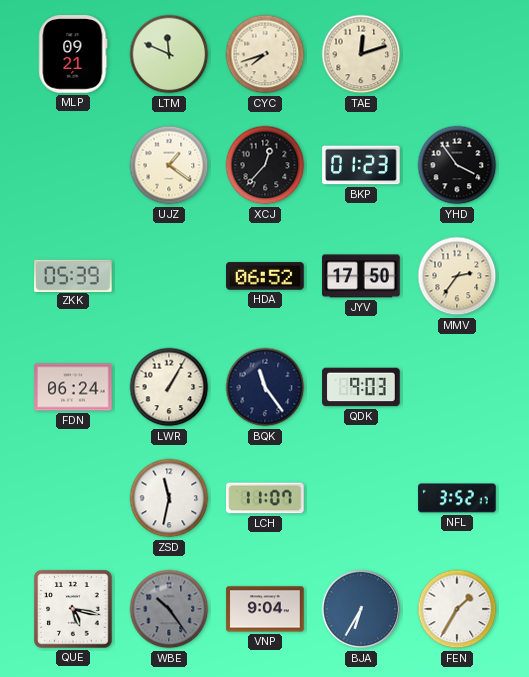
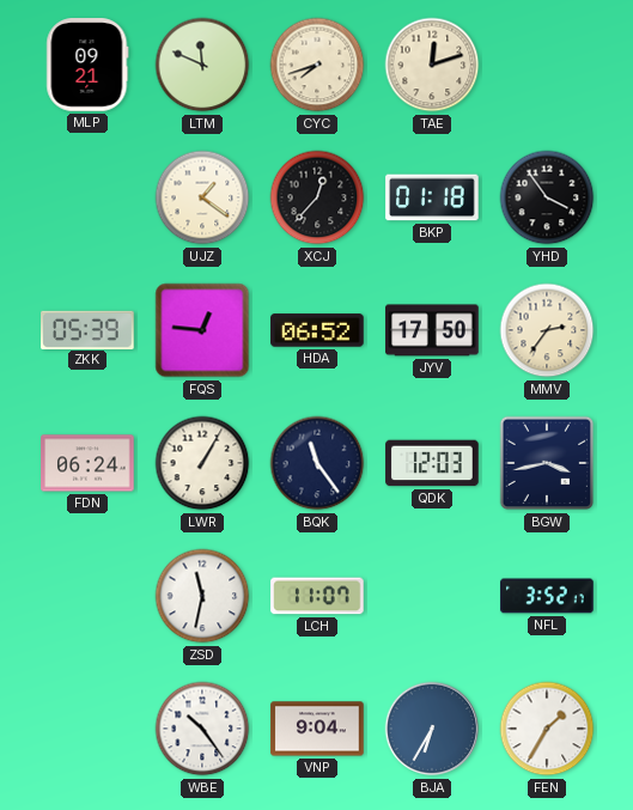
BKP: 01:23 -> 01:18 (432, 197)
FQS: none -> 12:46 (202, 330)
QDK: 9:03 -> 12:03 (432, 463)
BGW: none -> 3:43 (547, 463)
QUE: 5:17 -> none (73, 609)
WBE dial: grey -> white (202, 729)
